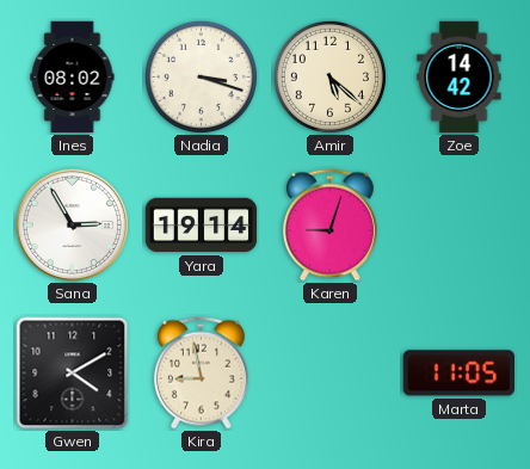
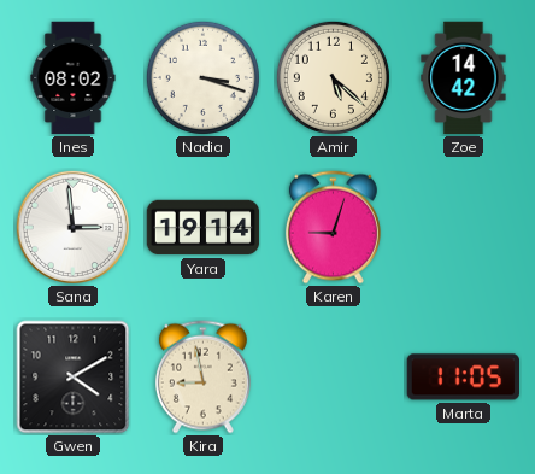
Sana: 2:55 -> 2:59 (72, 227)
